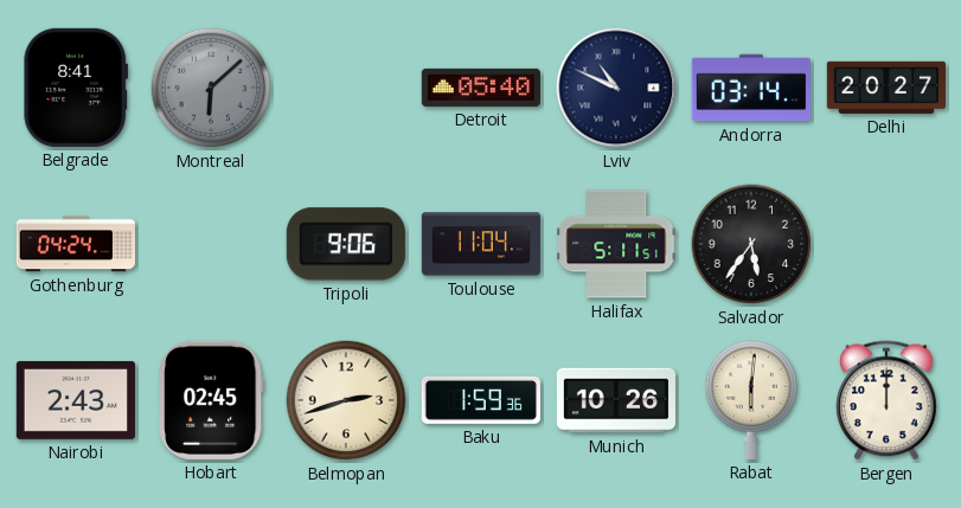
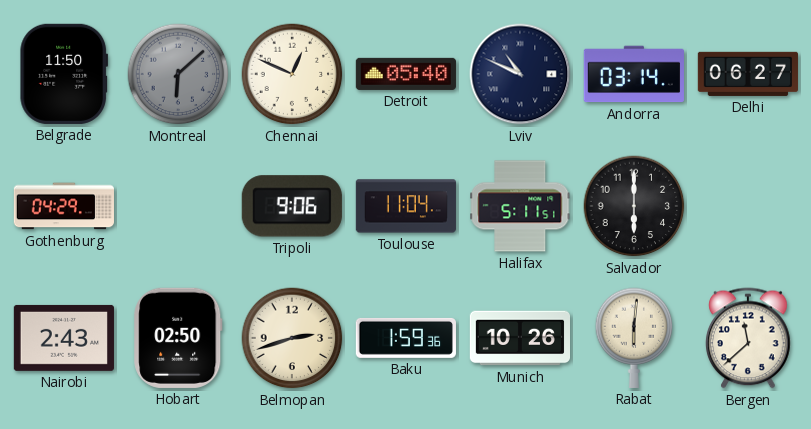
Belgrade: 8:41 -> 11:50 (64, 74)
Chennai: none -> 12:49 (292, 74)
Delhi: 20:27 -> 06:27 (748, 74)
Gothenburg: 04:24 -> 04:29 (64, 206)
Salvador: 5:36 -> 6:00 (634, 206)
Hobart: 02:45 -> 02:50 (178, 338)
Bergen: 12:00 -> 11:38 (748, 338)
